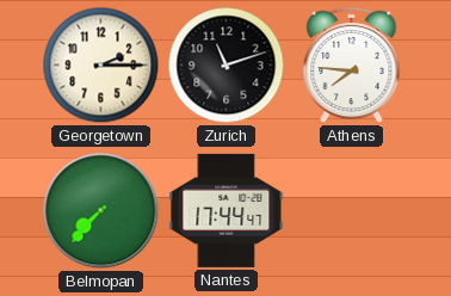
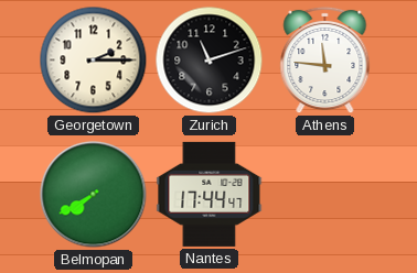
Athens: 7:46 -> 11:46 (325, 61)
Belmopan: 7:37 -> 7:40 (94, 195)
